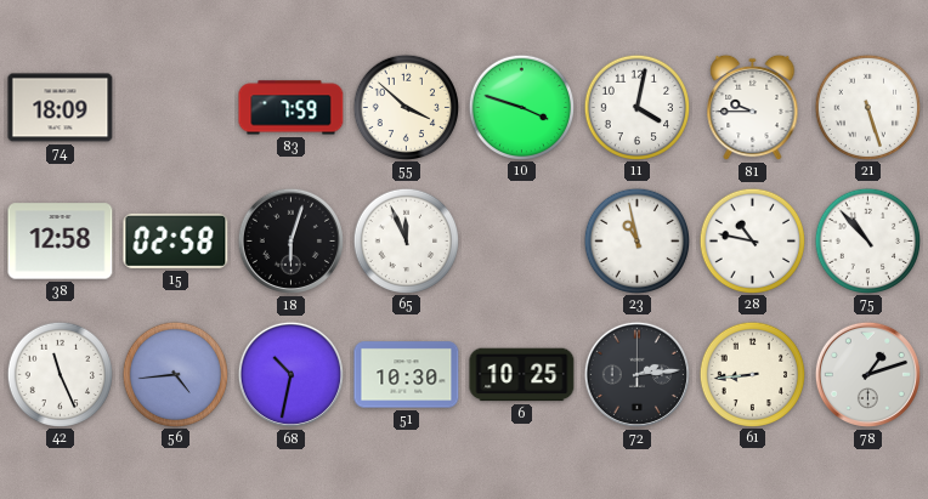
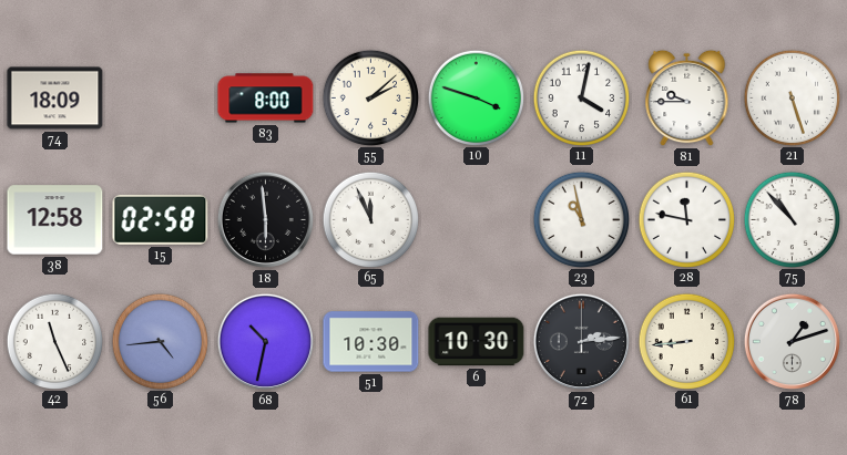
83: 7:59 -> 8:00 (266, 99)
55: 3:52 -> 2:08 (370, 97)
18: 6:03 -> 5:59 (265, 219)
28: 10:47 -> 11:47 (686, 219)
6: 10:25 -> 10:30 (477, 342)
